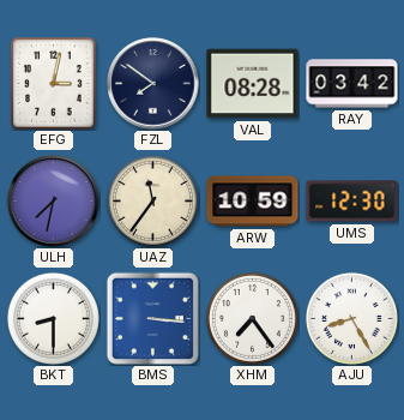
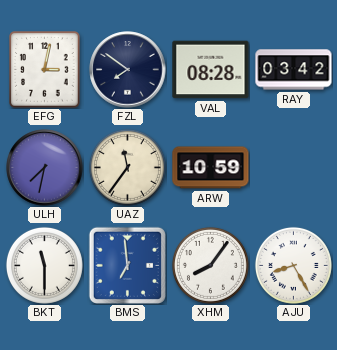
UMS: 12:30 -> none (352, 202)
BKT: 8:30 -> 11:30 (44, 265)
BMS: 3:16 -> 6:59 (127, 265)
XHM: 7:24 -> 8:06 (210, 265)
